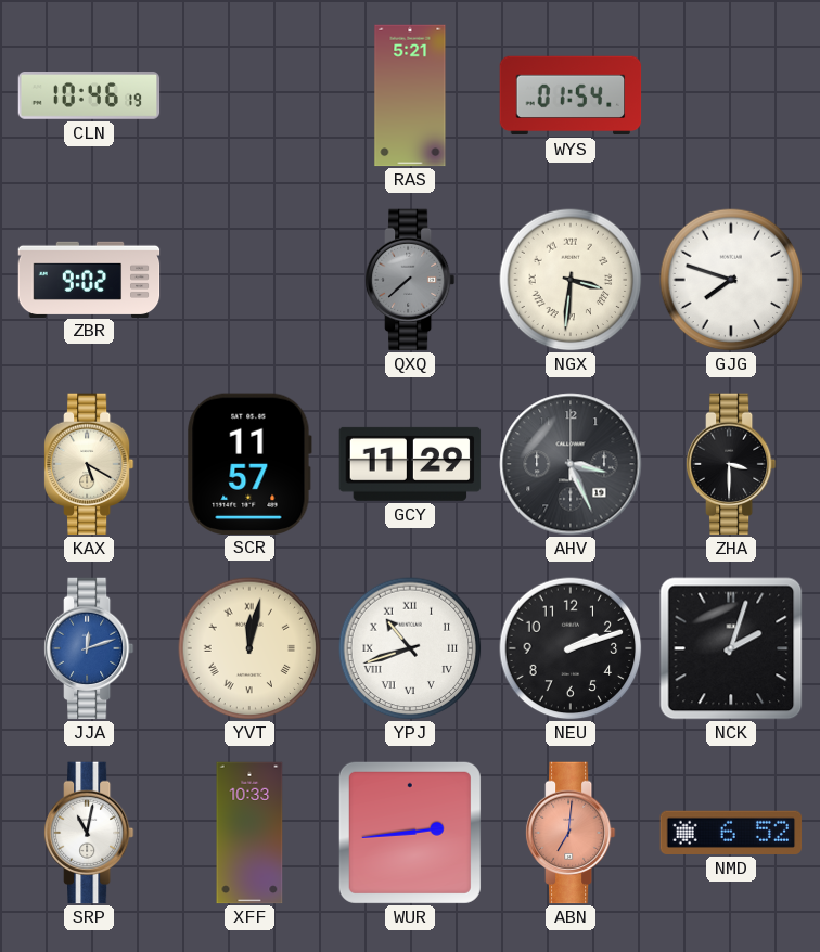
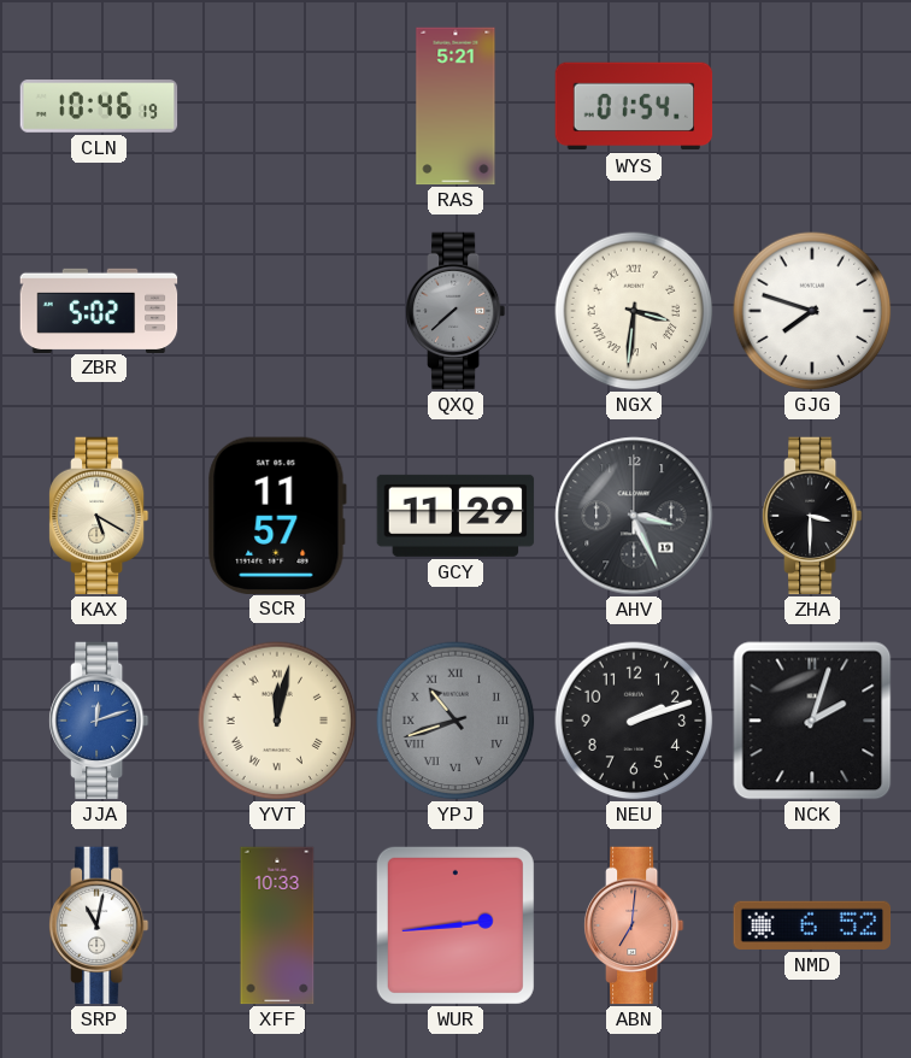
ZBR: 9:02 -> 5:02 (99, 310)
YPJ dial: white -> grey (456, 721)
